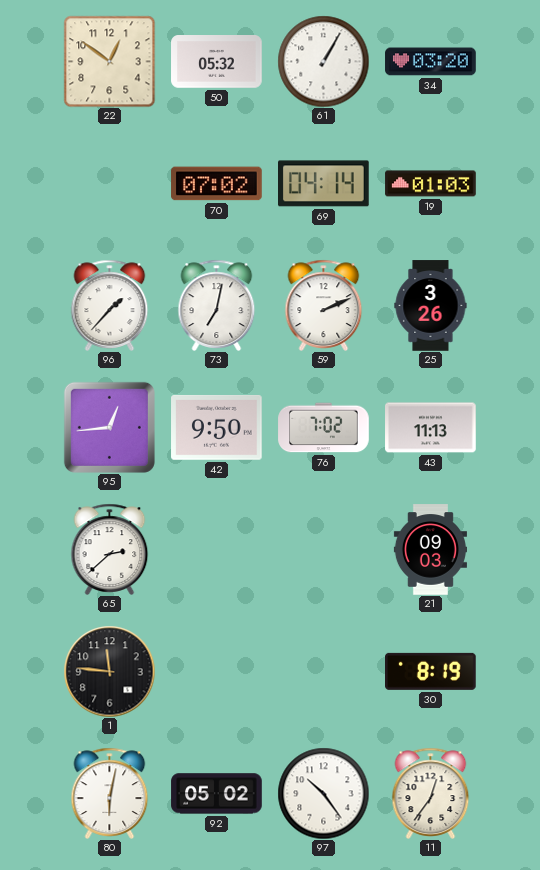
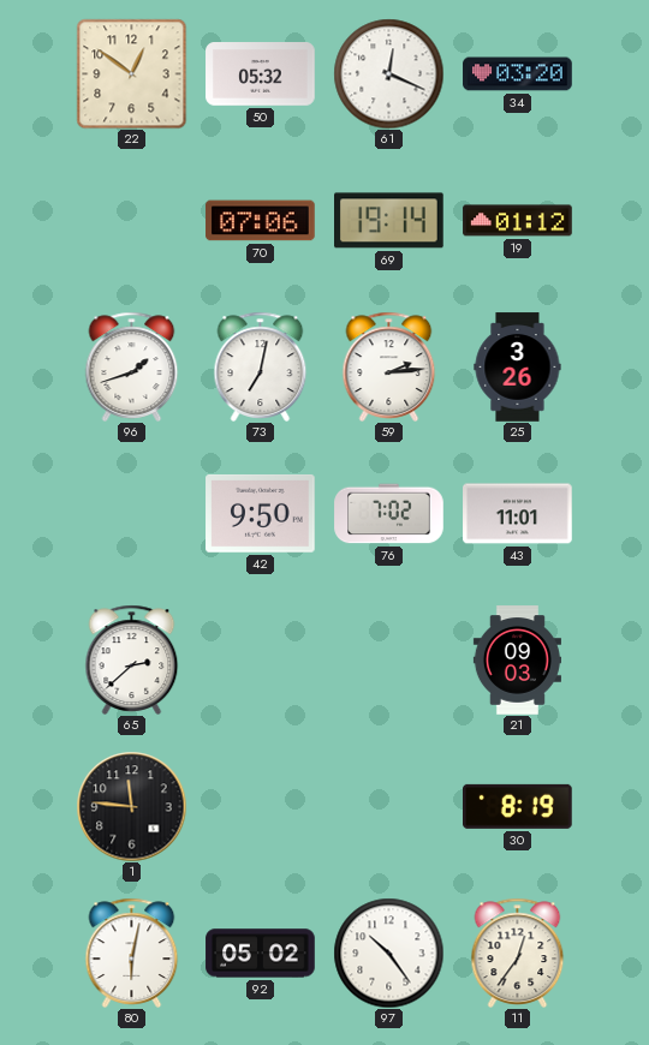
61: 1:05 -> 12:19 (388, 73)
70: 07:02 -> 07:06 (261, 221)
69: 04:14 -> 19:14 (389, 221)
19: 01:03 -> 01:12 (518, 221)
96: 1:37 -> 1:42 (132, 366)
59: 2:11 -> 2:14 (389, 366)
95: 12:44 -> none (109, 427)
43: 11:13 -> 11:01 (518, 514)
